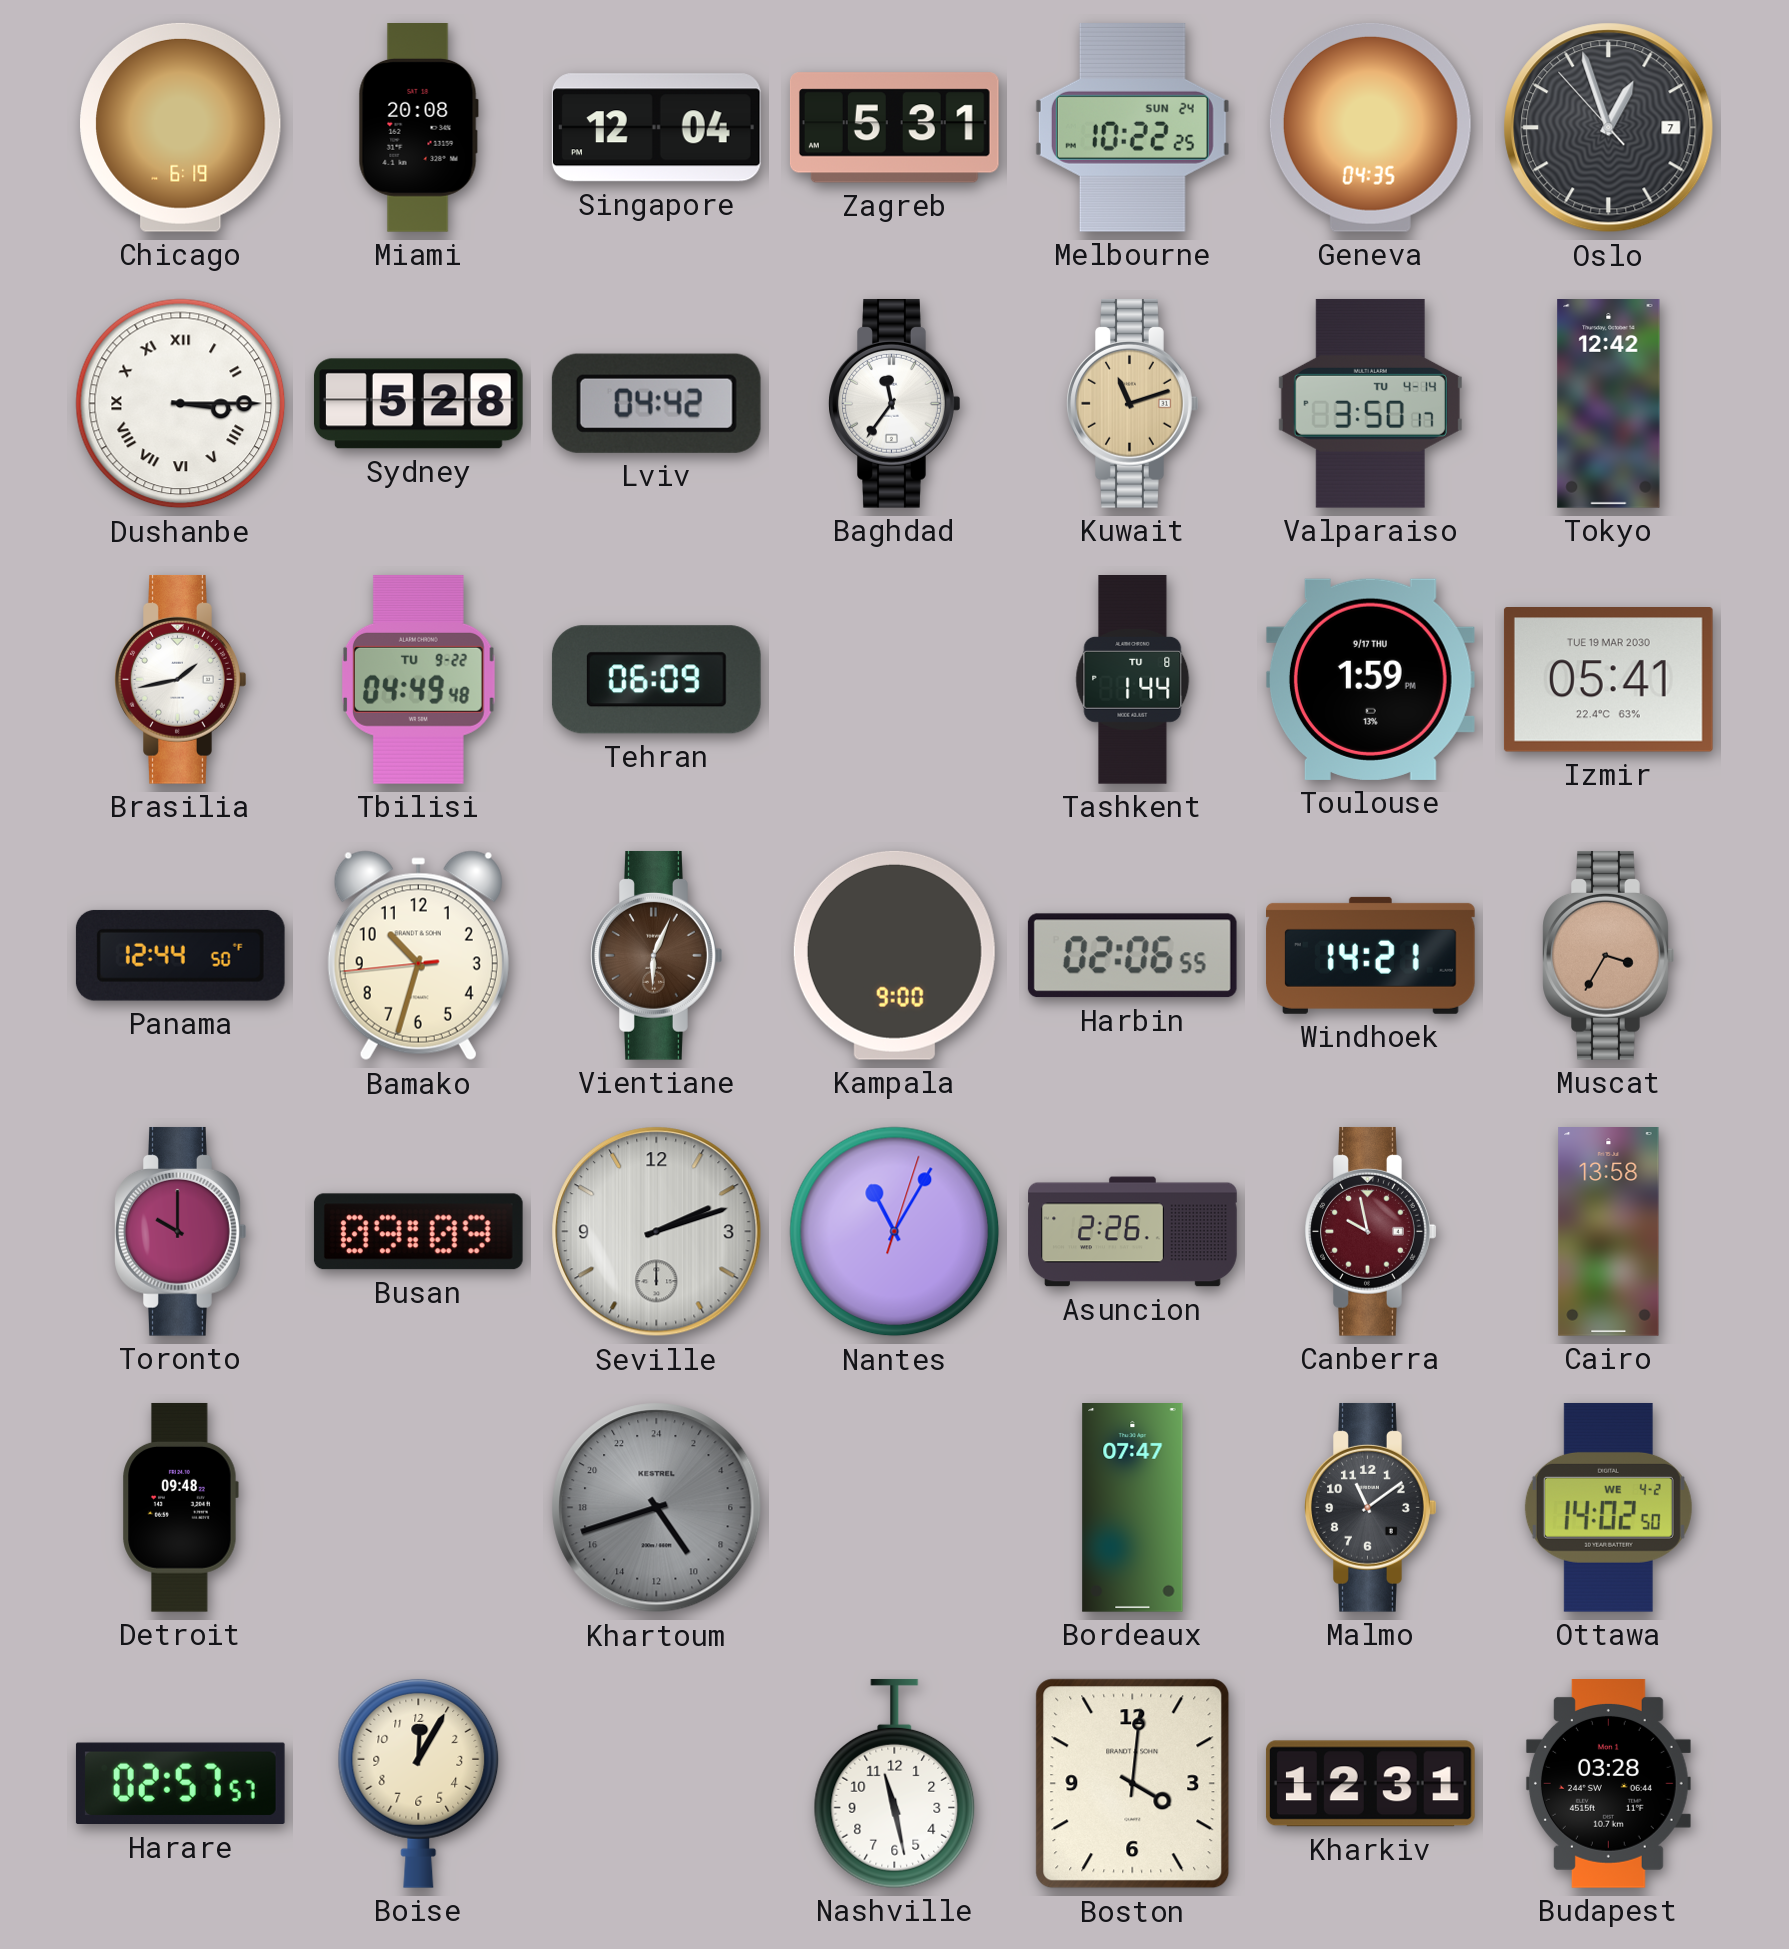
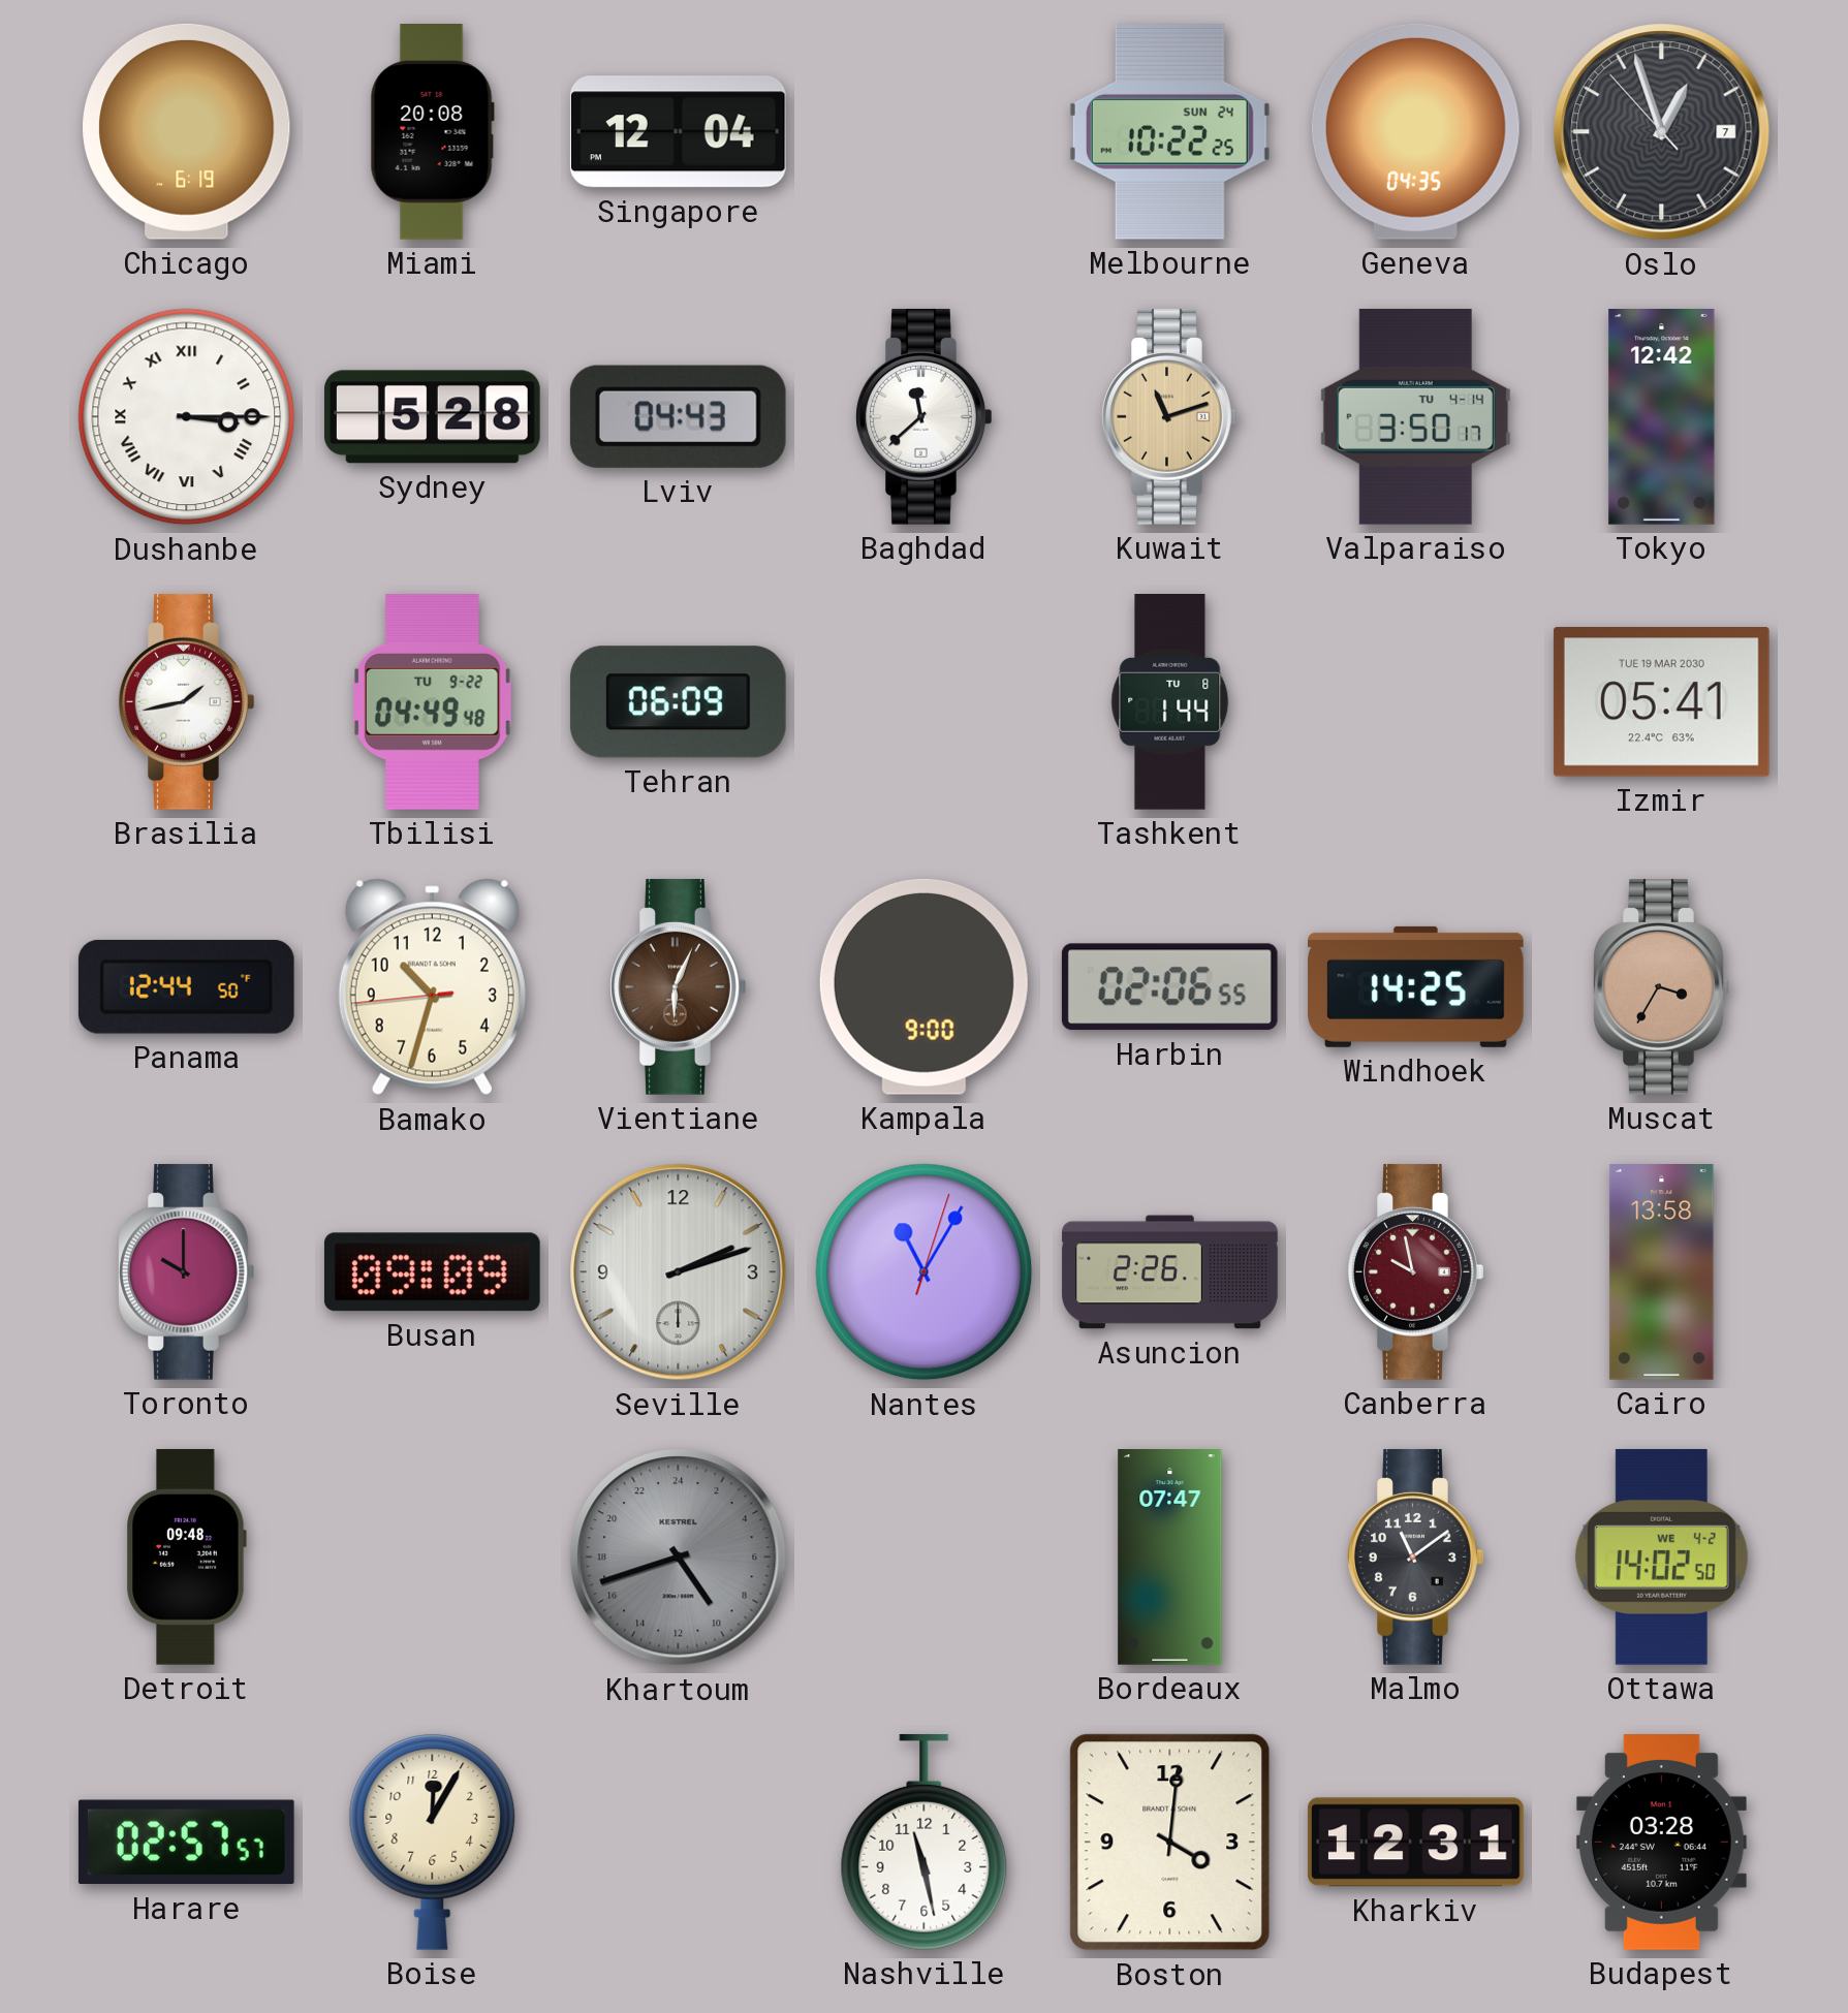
Zagreb: 5:31 -> none (894, 128)
Lviv: 04:42 -> 04:43 (678, 416)
Baghdad: 11:36 -> 11:38 (925, 416)
Toulouse: 1:59 -> none (1370, 679)
Windhoek: 14:21 -> 14:25 (1416, 986)
